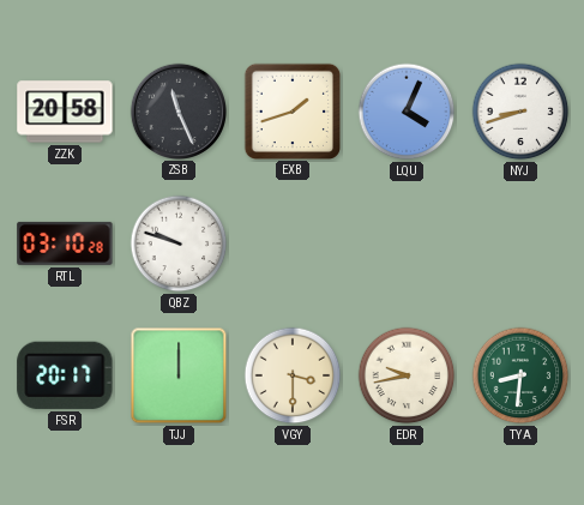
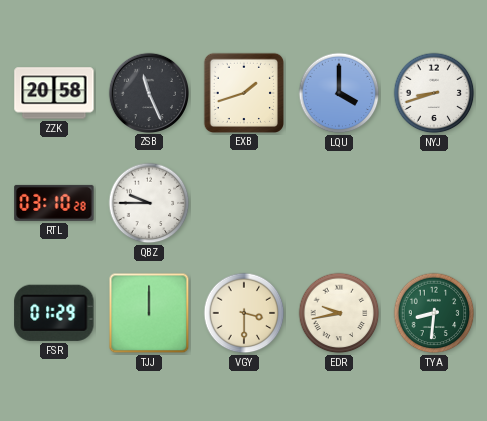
LQU: 4:04 -> 4:00 (339, 93)
QBZ: 9:48 -> 9:45 (149, 203)
FSR: 20:17 -> 01:29 (54, 313)
